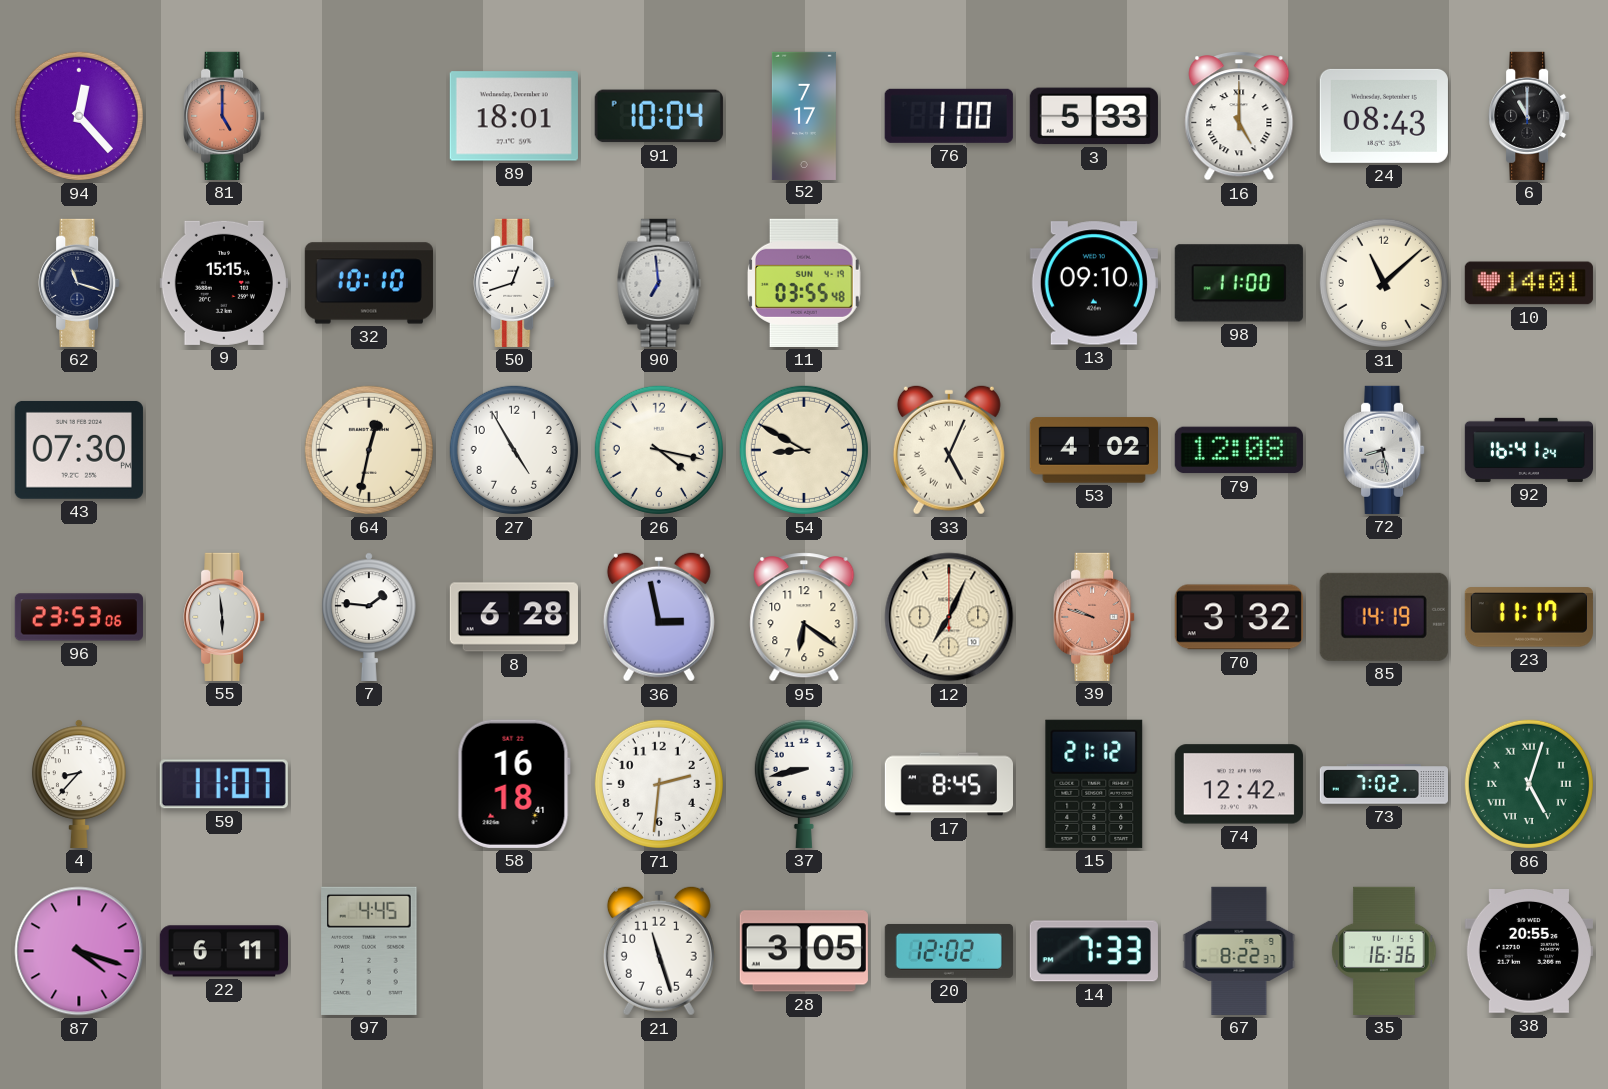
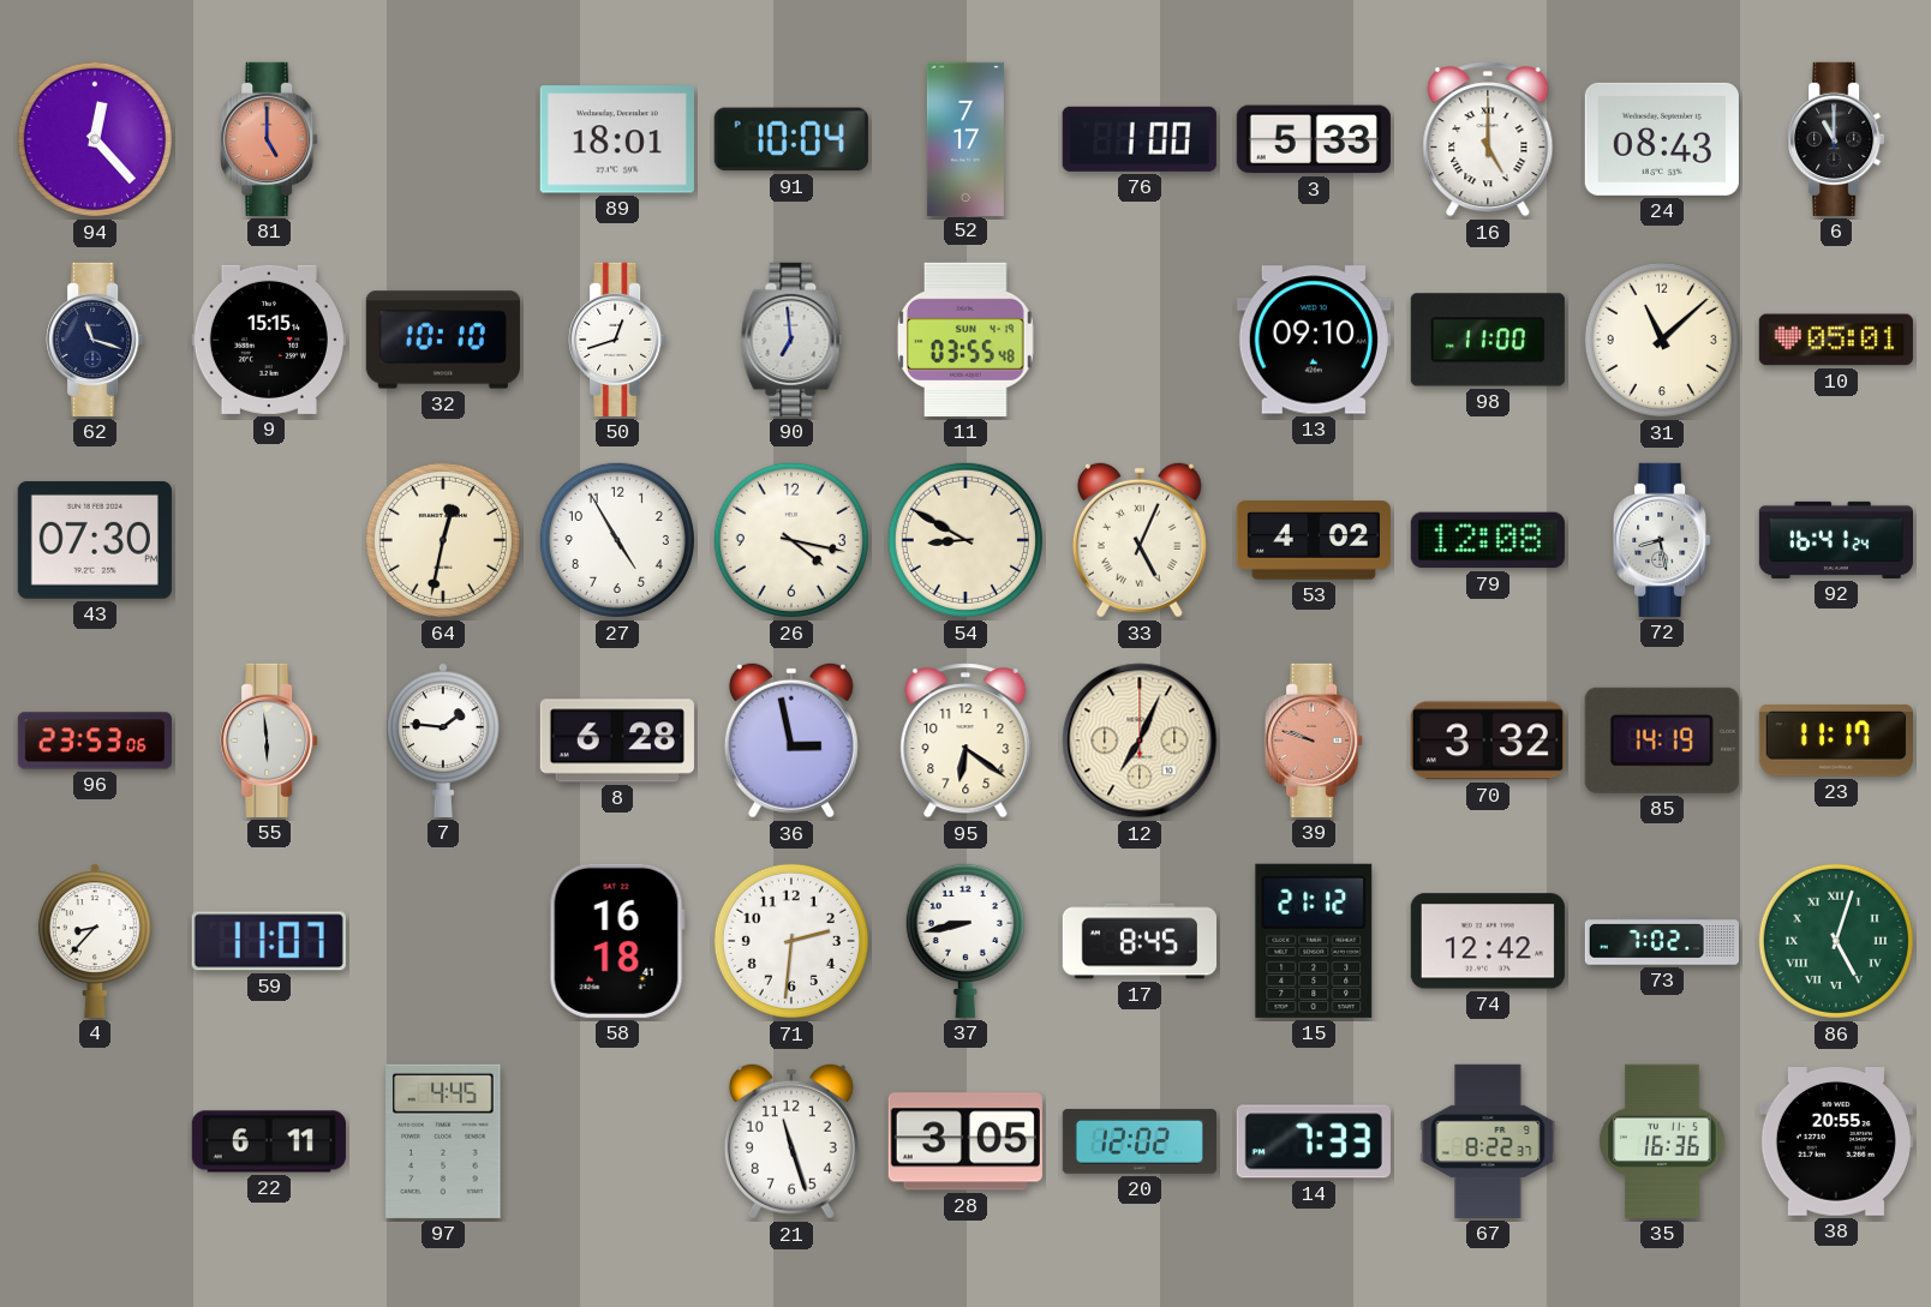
10: 14:01 -> 05:01 (1836, 340)
87: 4:18 -> none (79, 951)
